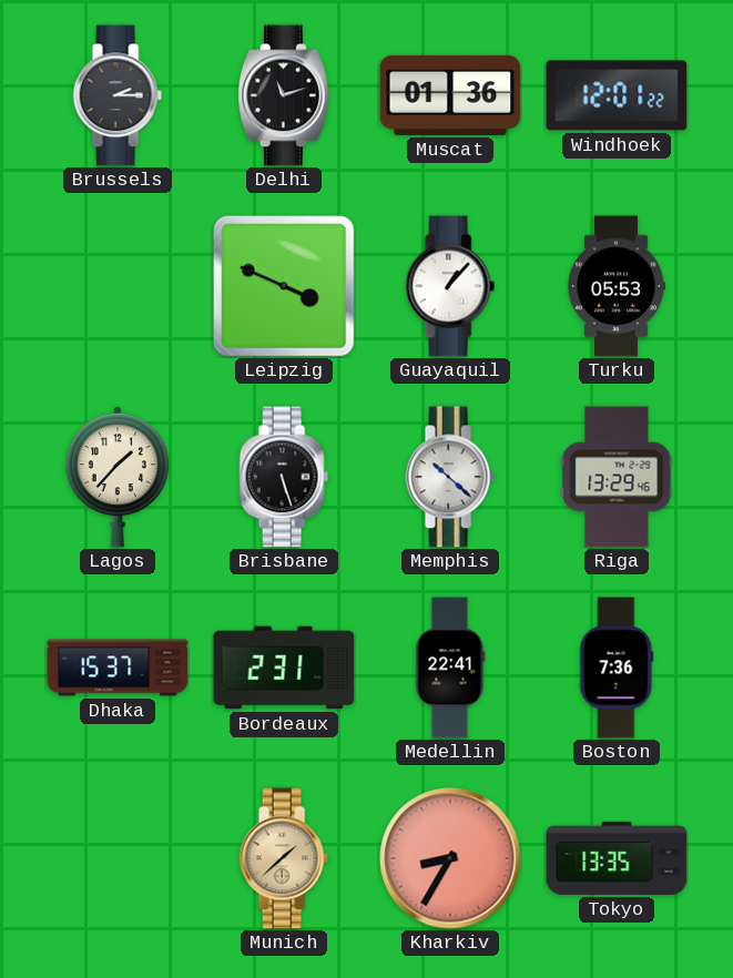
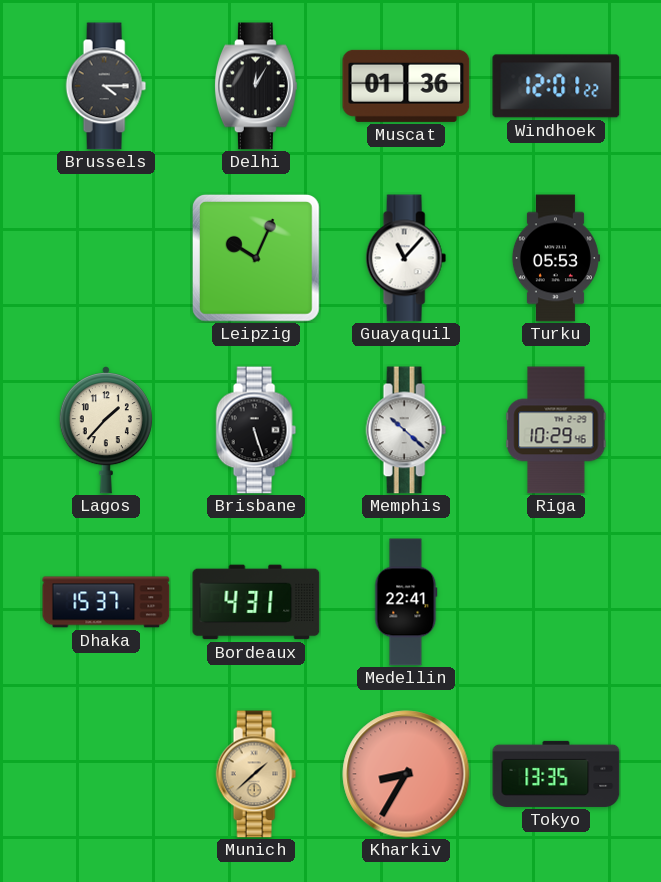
Brussels: 2:15 -> 4:15 (106, 86)
Delhi: 11:12 -> 12:05 (256, 86)
Leipzig: 3:49 -> 10:04 (256, 258)
Guayaquil: 1:07 -> 11:07 (406, 258)
Riga: 13:29 -> 10:29 (556, 430)
Bordeaux: 2:31 -> 4:31 (256, 602)
Boston: 7:36 -> none (617, 668)
